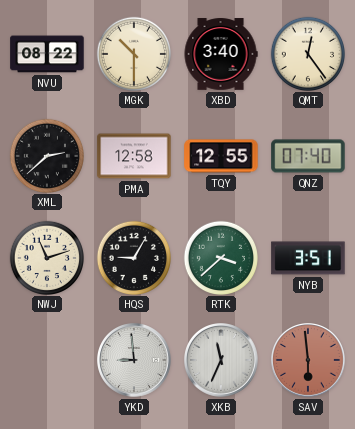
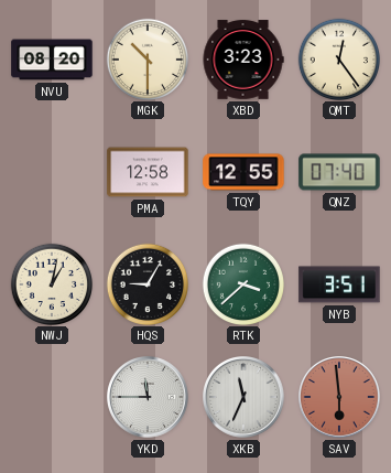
NVU: 08:22 -> 08:20 (52, 60)
XBD: 3:40 -> 3:23 (243, 60)
XML: 2:38 -> none (46, 155)
NWJ: 11:12 -> 1:02 (51, 283)
YKD: 8:59 -> 11:45 (149, 398)
